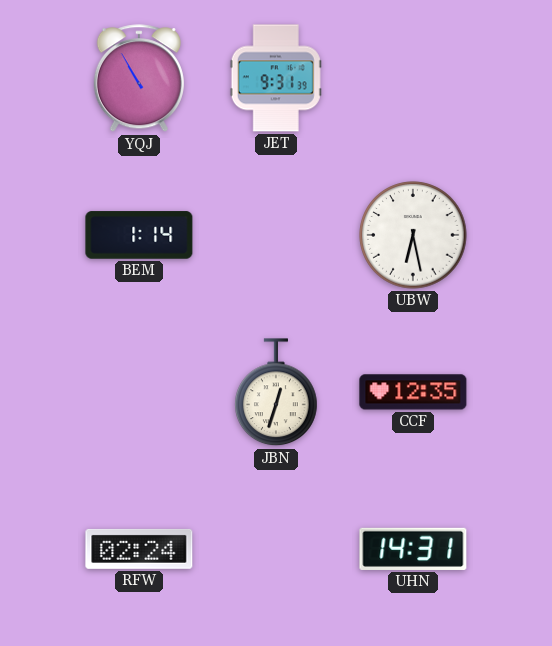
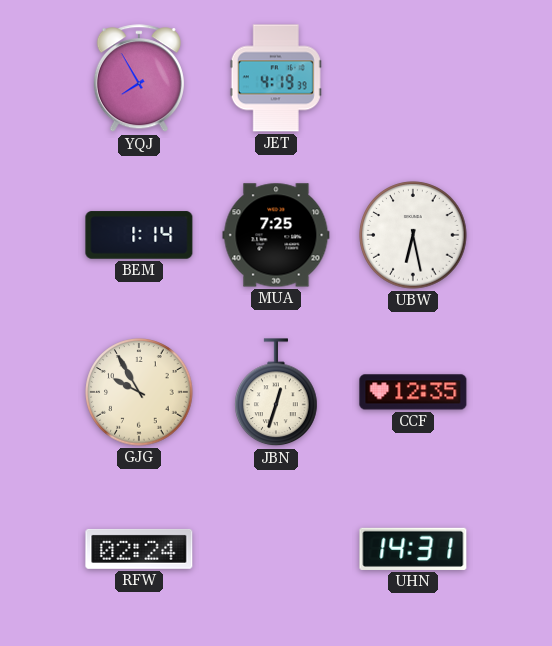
YQJ: 10:55 -> 7:55 (139, 79)
JET: 9:31 -> 4:19 (276, 78)
MUA: none -> 7:25 (276, 235)
GJG: none -> 9:55 (139, 392)
